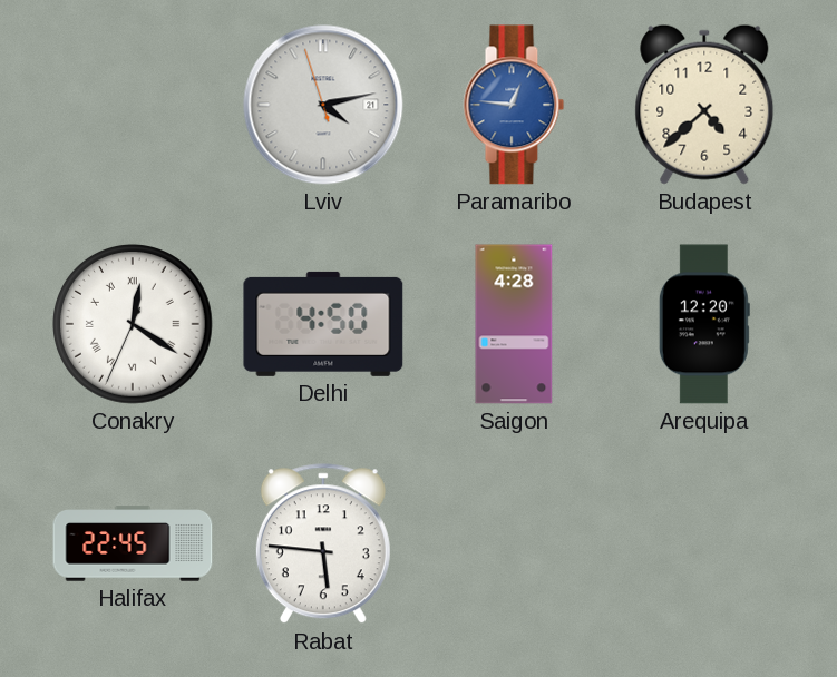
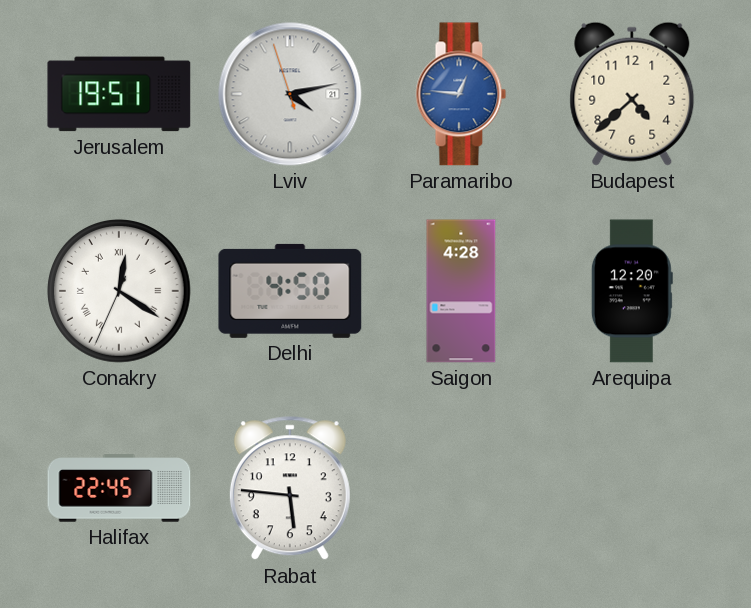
Jerusalem: none -> 19:51 (119, 94)
